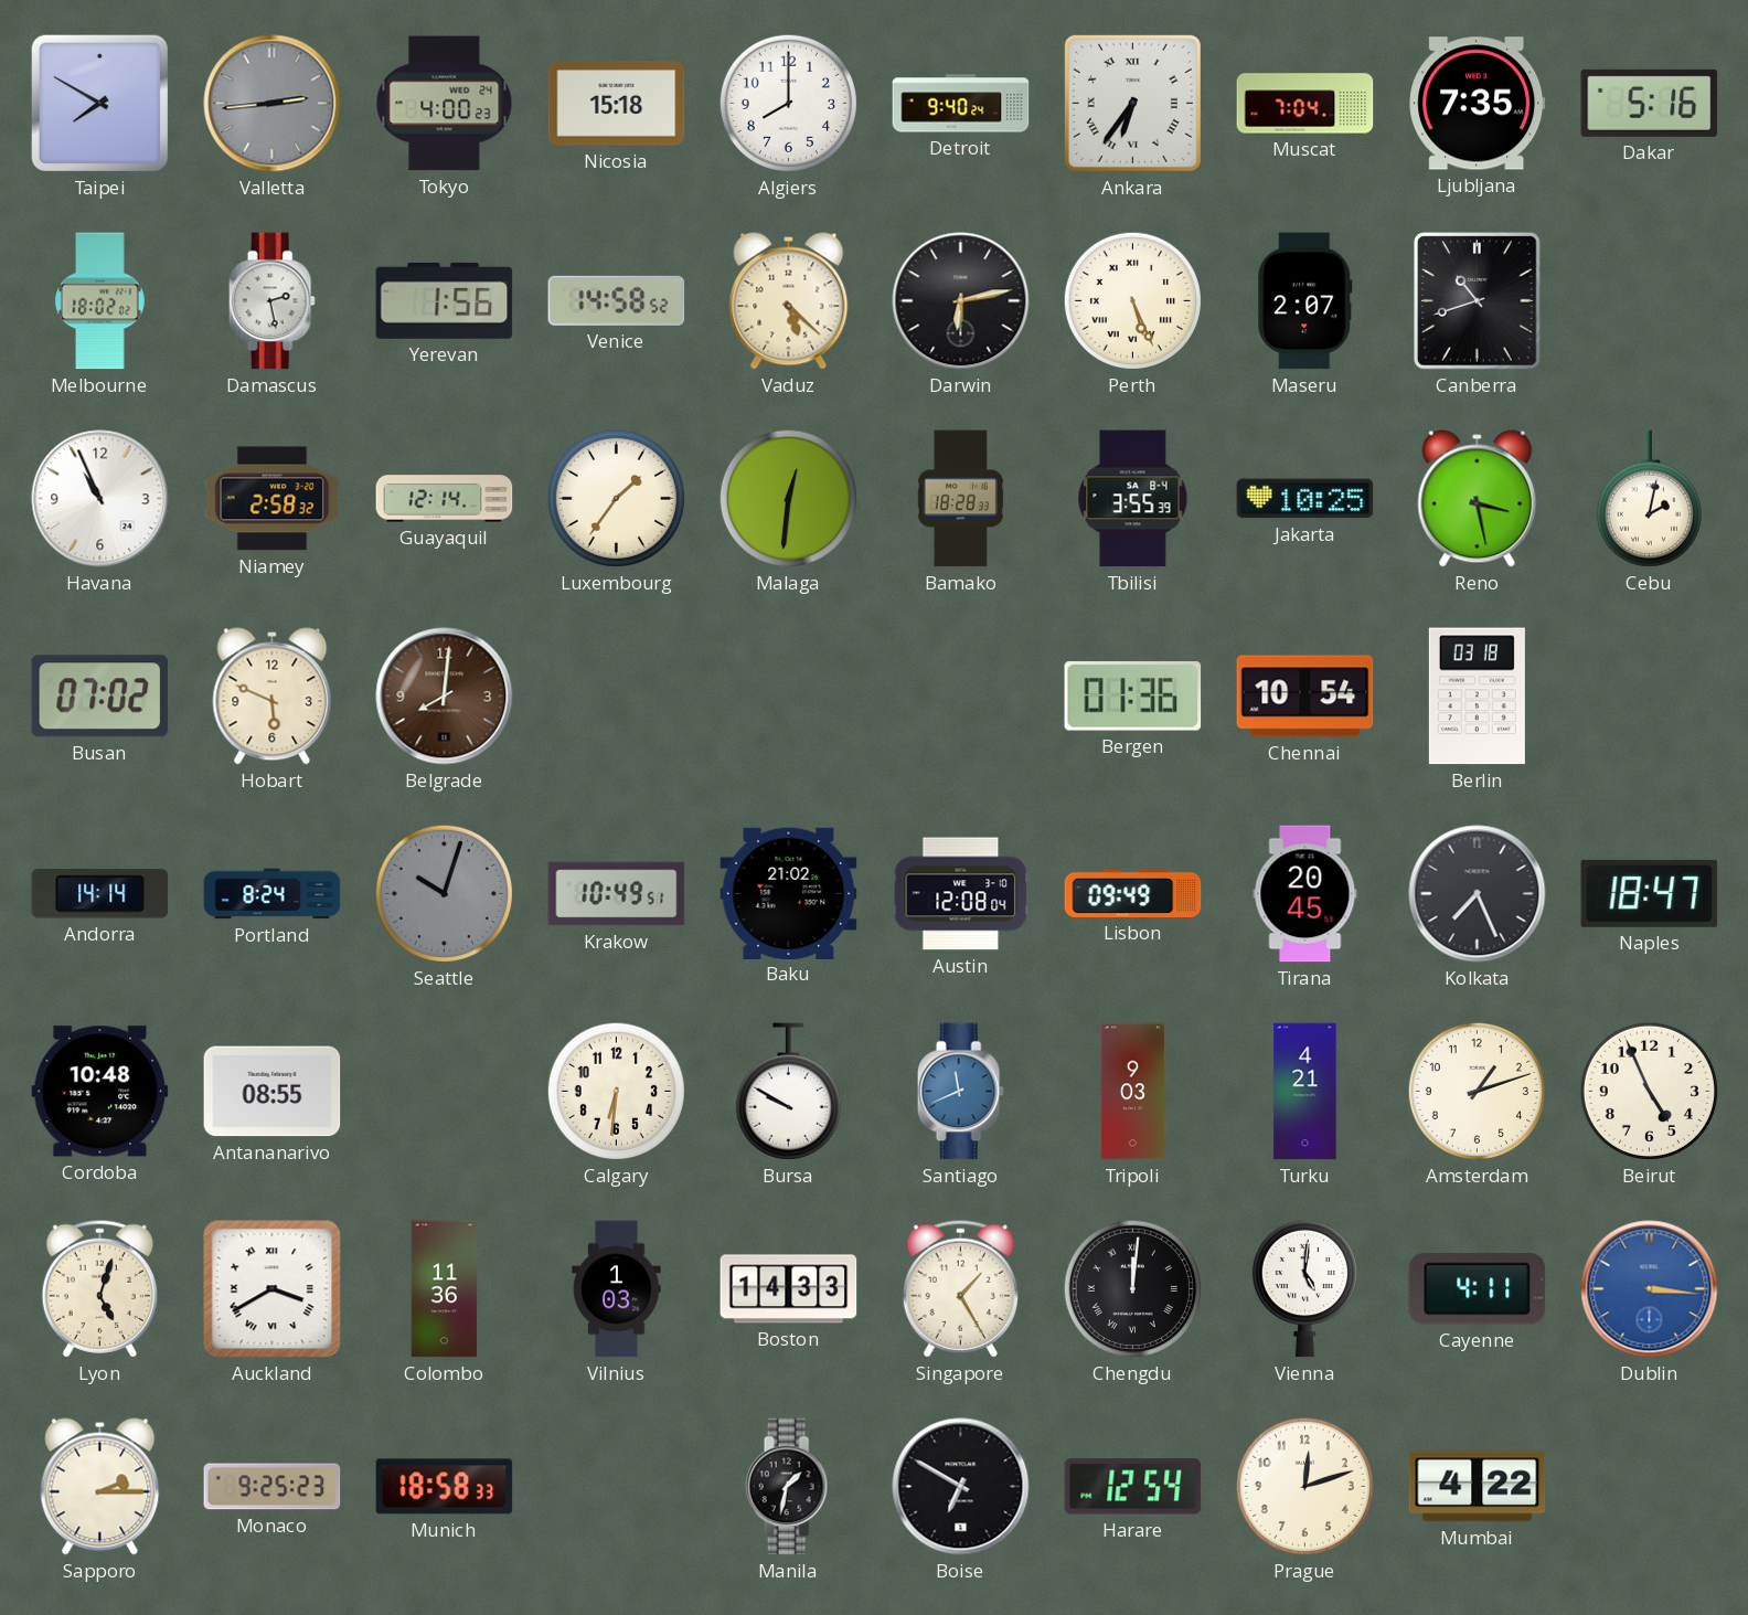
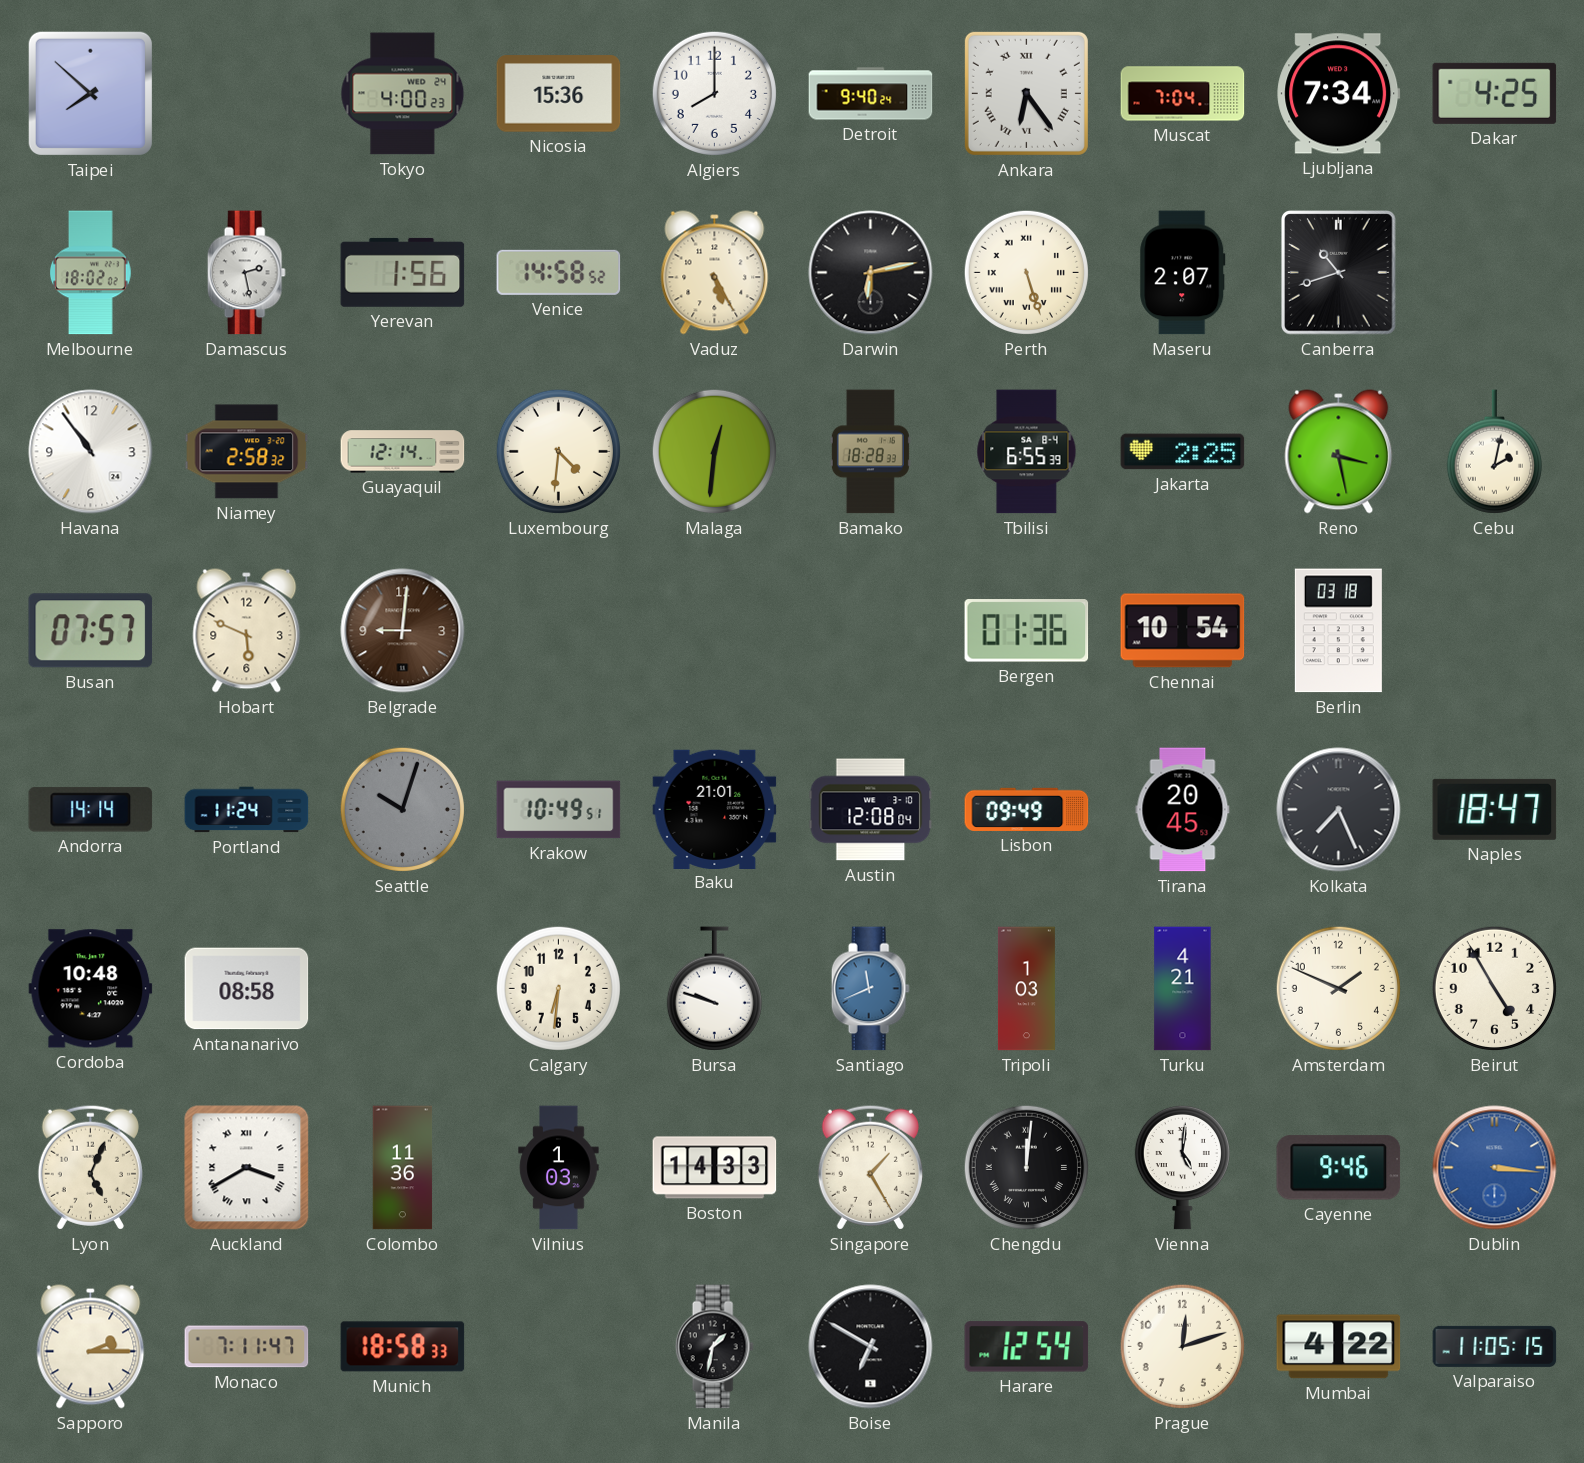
Taipei: 7:50 -> 7:52 (90, 93)
Valletta: 2:44 -> none (273, 104)
Nicosia: 15:18 -> 15:36 (559, 94)
Ankara: 6:36 -> 6:24 (1026, 93)
Ljubljana: 7:35 -> 7:34 (1339, 94)
Dakar: 5:16 -> 4:25 (1495, 93)
Vaduz: 5:22 -> 5:25 (715, 273)
Perth: 5:26 -> 5:27 (1026, 272)
Havana: 10:56 -> 10:54 (91, 452)
Luxembourg: 1:36 -> 4:31 (558, 451)
Tbilisi: 3:55 -> 6:55 (1027, 452)
Jakarta: 10:25 -> 2:25 (1183, 452)
Busan: 07:02 -> 07:57 (91, 631)
Belgrade: 8:01 -> 9:01 (403, 631)
Portland: 8:24 -> 11:24 (247, 810)
Baku: 21:02 -> 21:01 (715, 809)
Antananarivo: 08:55 -> 08:58 (247, 989)
Bursa: 9:50 -> 9:48 (714, 989)
Tripoli: 9:03 -> 1:03 (1026, 989)
Amsterdam: 1:12 -> 1:49 (1338, 988)
Beirut: 4:56 -> 4:55 (1494, 988)
Lyon: 5:03 -> 5:04 (90, 1167)
Cayenne: 4:11 -> 9:46 (1339, 1168)
Monaco: 9:25 -> 7:11 (247, 1347)
Valparaiso: none -> 11:05 (1495, 1346)
